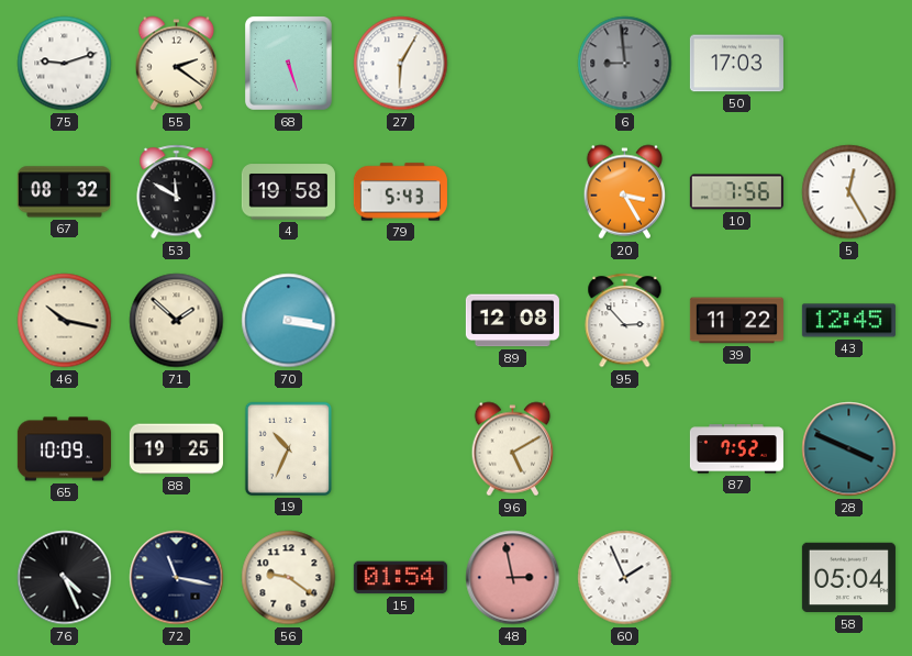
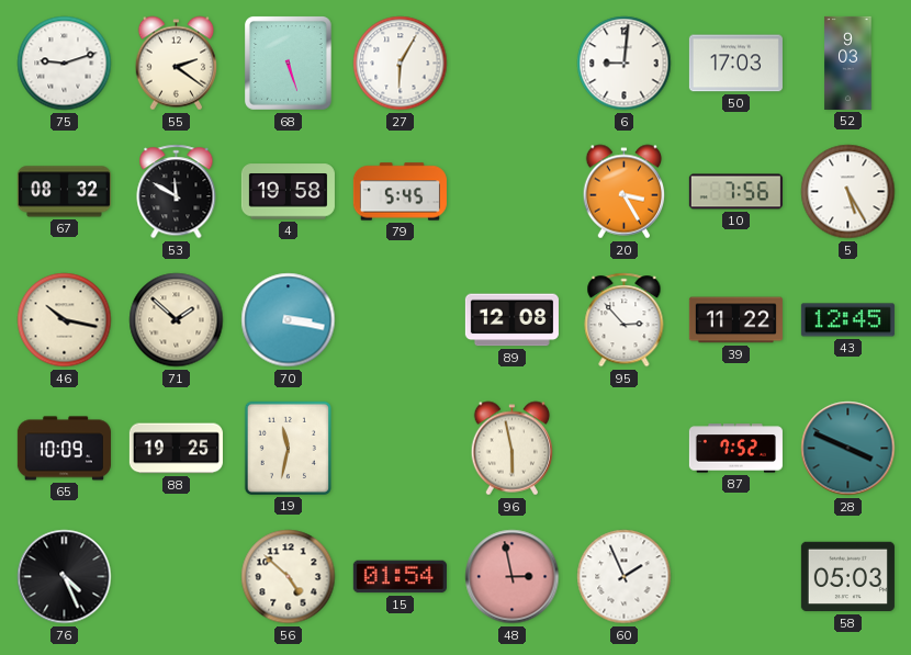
6: 8:59 -> 9:01 (625, 64)
6 dial: grey -> white (625, 64)
52: none -> 9:03 (848, 63)
79: 5:43 -> 5:45 (400, 192)
5: 12:25 -> 5:25 (848, 192)
19: 10:34 -> 11:32 (288, 448)
96: 5:10 -> 5:58 (513, 449)
72: 11:17 -> none (177, 578)
56: 9:21 -> 4:52 (289, 577)
58: 05:04 -> 05:03 (847, 577)
